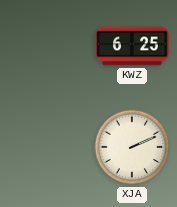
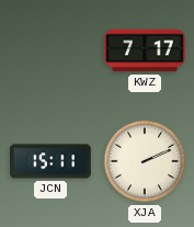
KWZ: 6:25 -> 7:17 (145, 50)
JCN: none -> 15:11 (50, 161)
